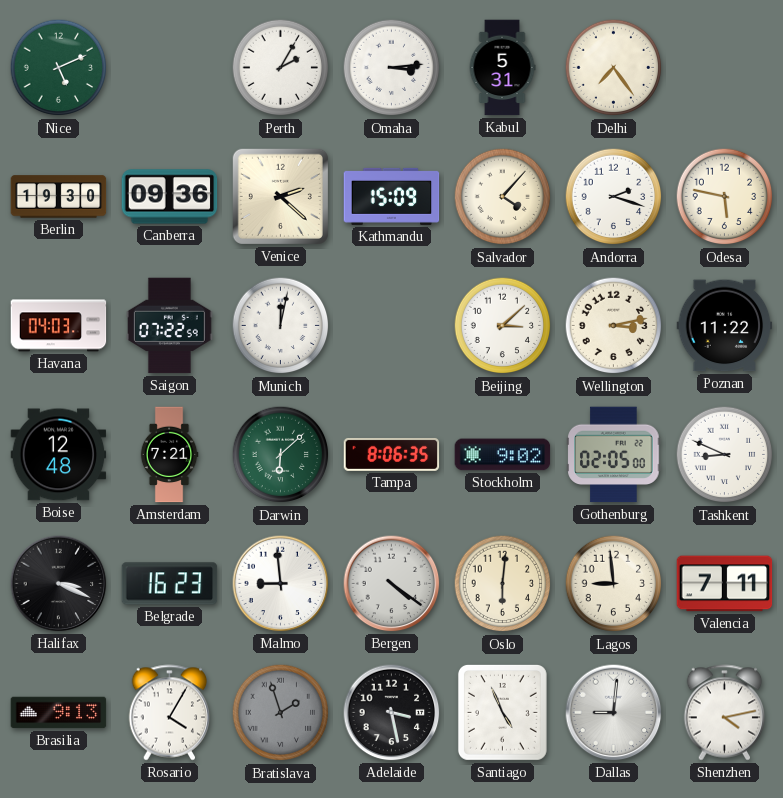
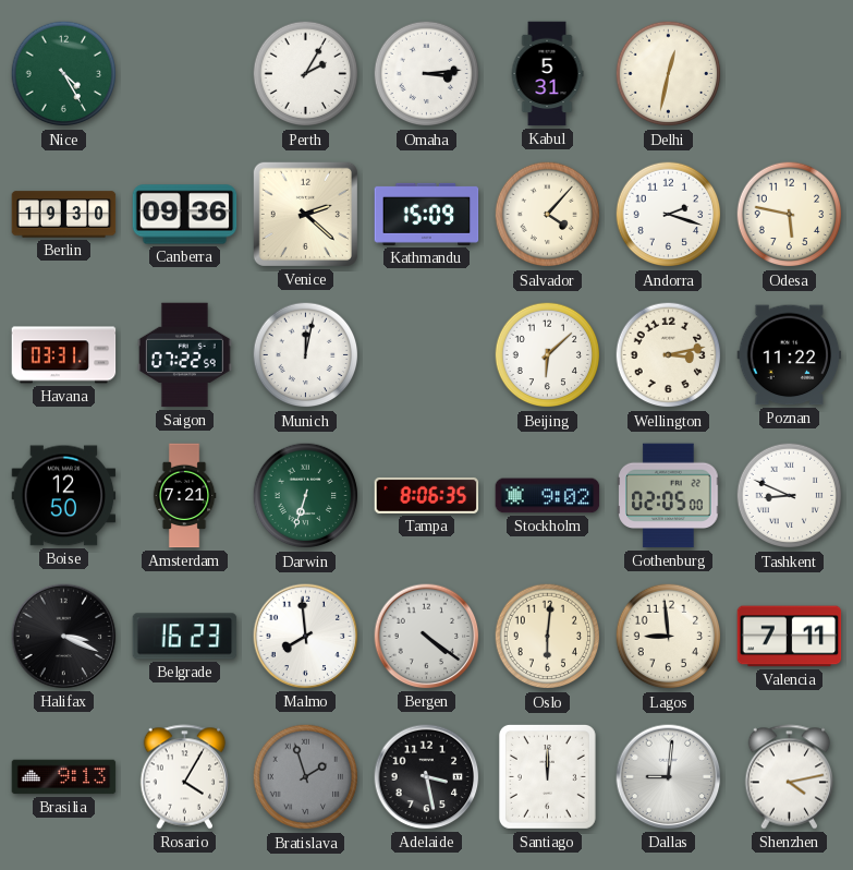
Nice: 5:11 -> 4:25 (64, 74)
Delhi: 7:24 -> 12:32 (669, 74)
Havana: 04:03 -> 03:31 (64, 355)
Beijing: 3:08 -> 6:08 (548, 355)
Boise: 12:48 -> 12:50 (64, 496)
Darwin: 6:08 -> 6:33 (306, 496)
Malmo: 8:59 -> 7:59 (306, 637)
Santiago: 4:56 -> 12:00 (547, 776)
